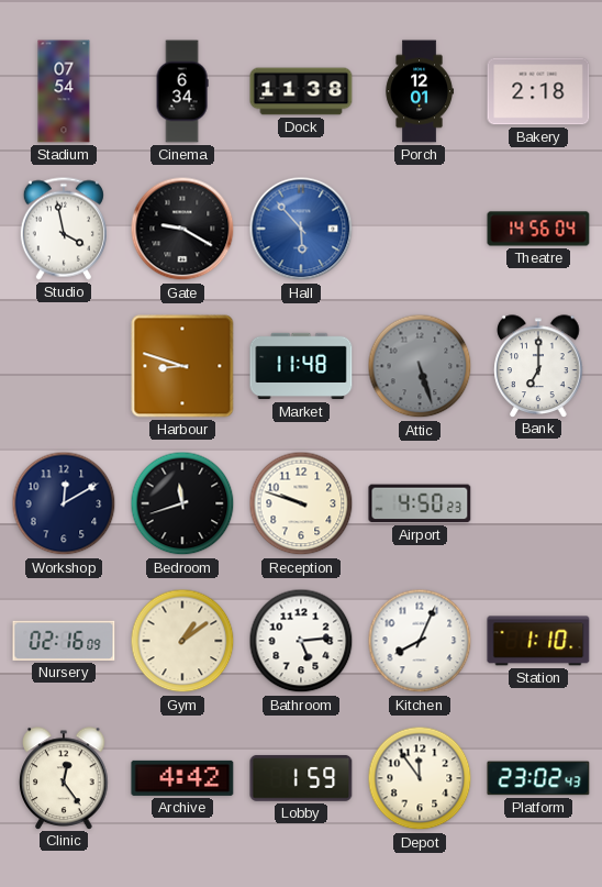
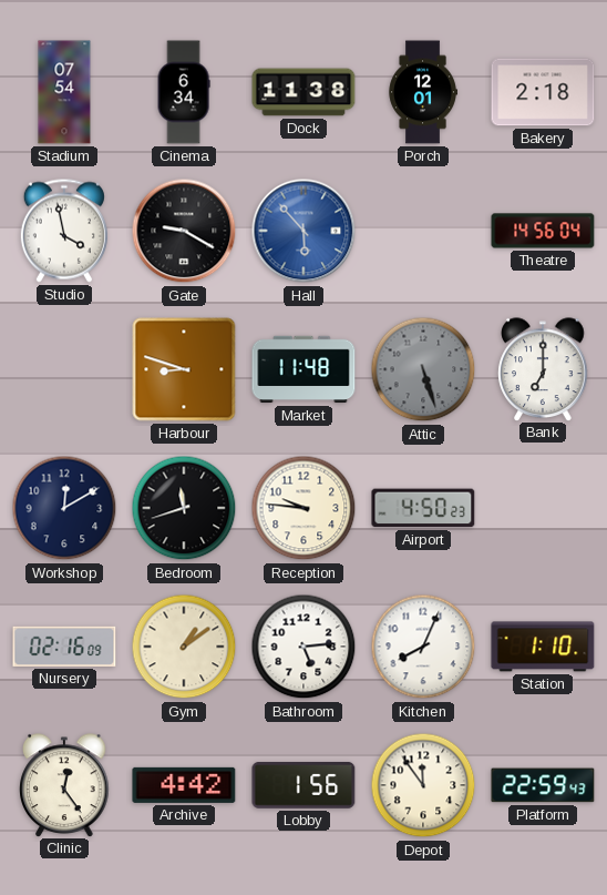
Reception: 9:48 -> 9:46 (303, 508)
Lobby: 1:59 -> 1:56 (303, 785)
Platform: 23:02 -> 22:59 (543, 785)
